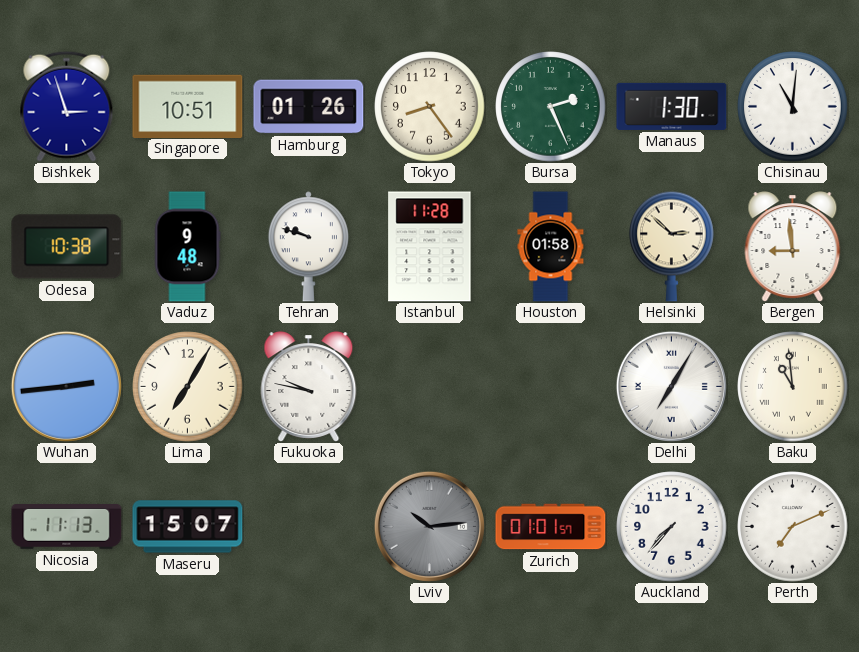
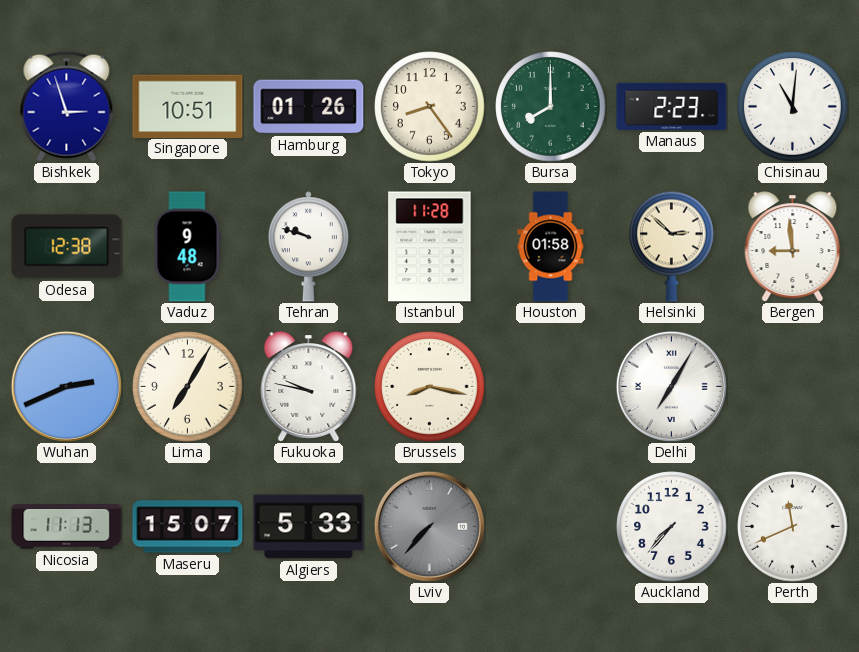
Bursa: 2:26 -> 8:00 (551, 107)
Manaus: 1:30 -> 2:23 (672, 106)
Odesa: 10:38 -> 12:38 (67, 247)
Wuhan: 2:44 -> 2:41 (66, 386)
Brussels: none -> 8:17 (430, 387)
Baku: 10:59 -> none (793, 387)
Algiers: none -> 5:33 (309, 527)
Lviv: 10:14 -> 7:37 (429, 526)
Zurich: 01:01 -> none (551, 527)
Perth: 7:11 -> 11:41 (793, 527)
